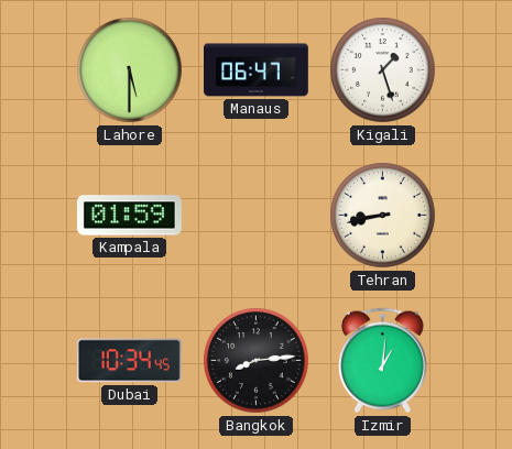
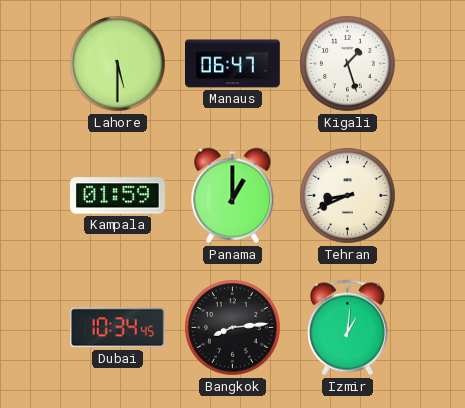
Panama: none -> 1:00 (233, 196)
Tehran: 8:43 -> 8:41 (348, 196)
